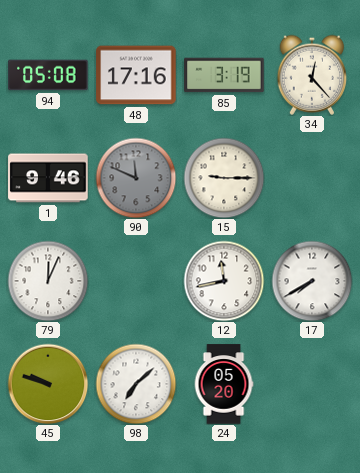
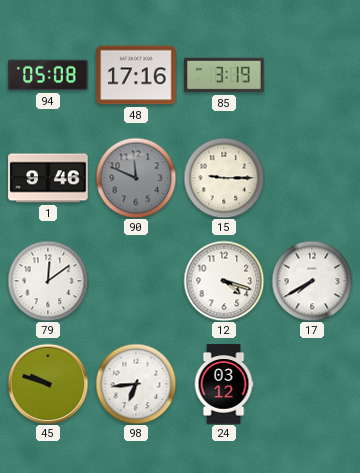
34: 12:23 -> none (312, 75)
79: 12:04 -> 12:09 (48, 281)
12: 11:43 -> 4:18 (224, 281)
98: 7:08 -> 6:44 (136, 384)
24: 05:20 -> 03:12 (224, 384)
